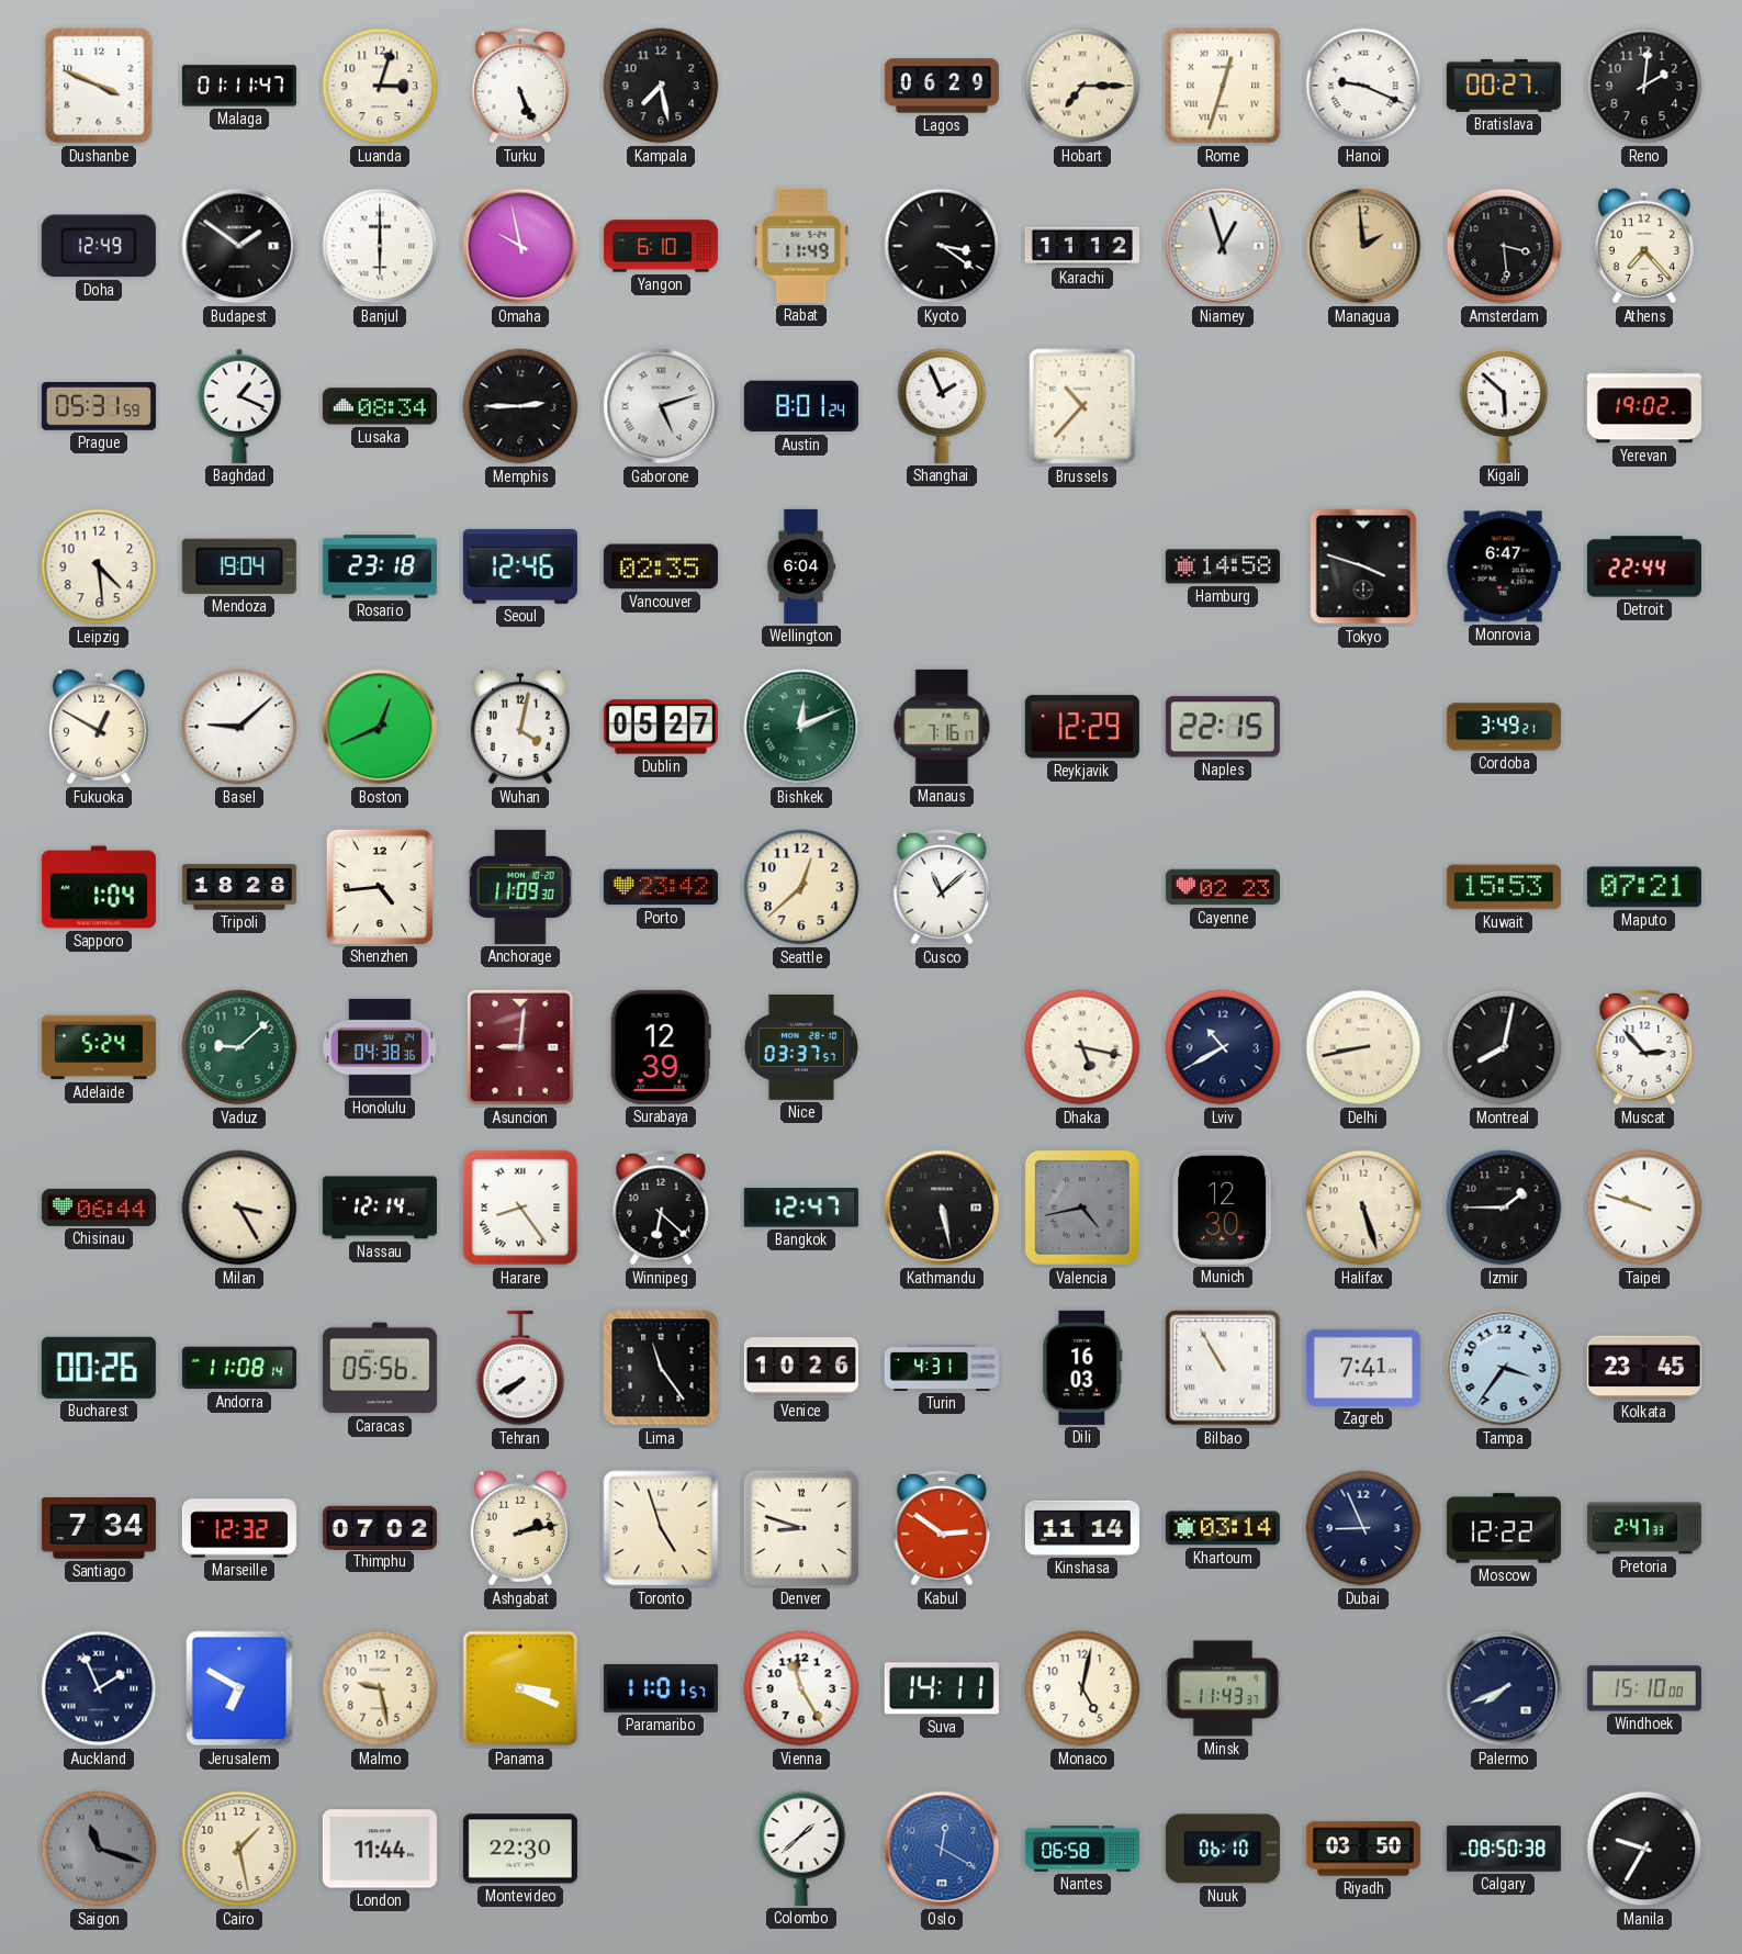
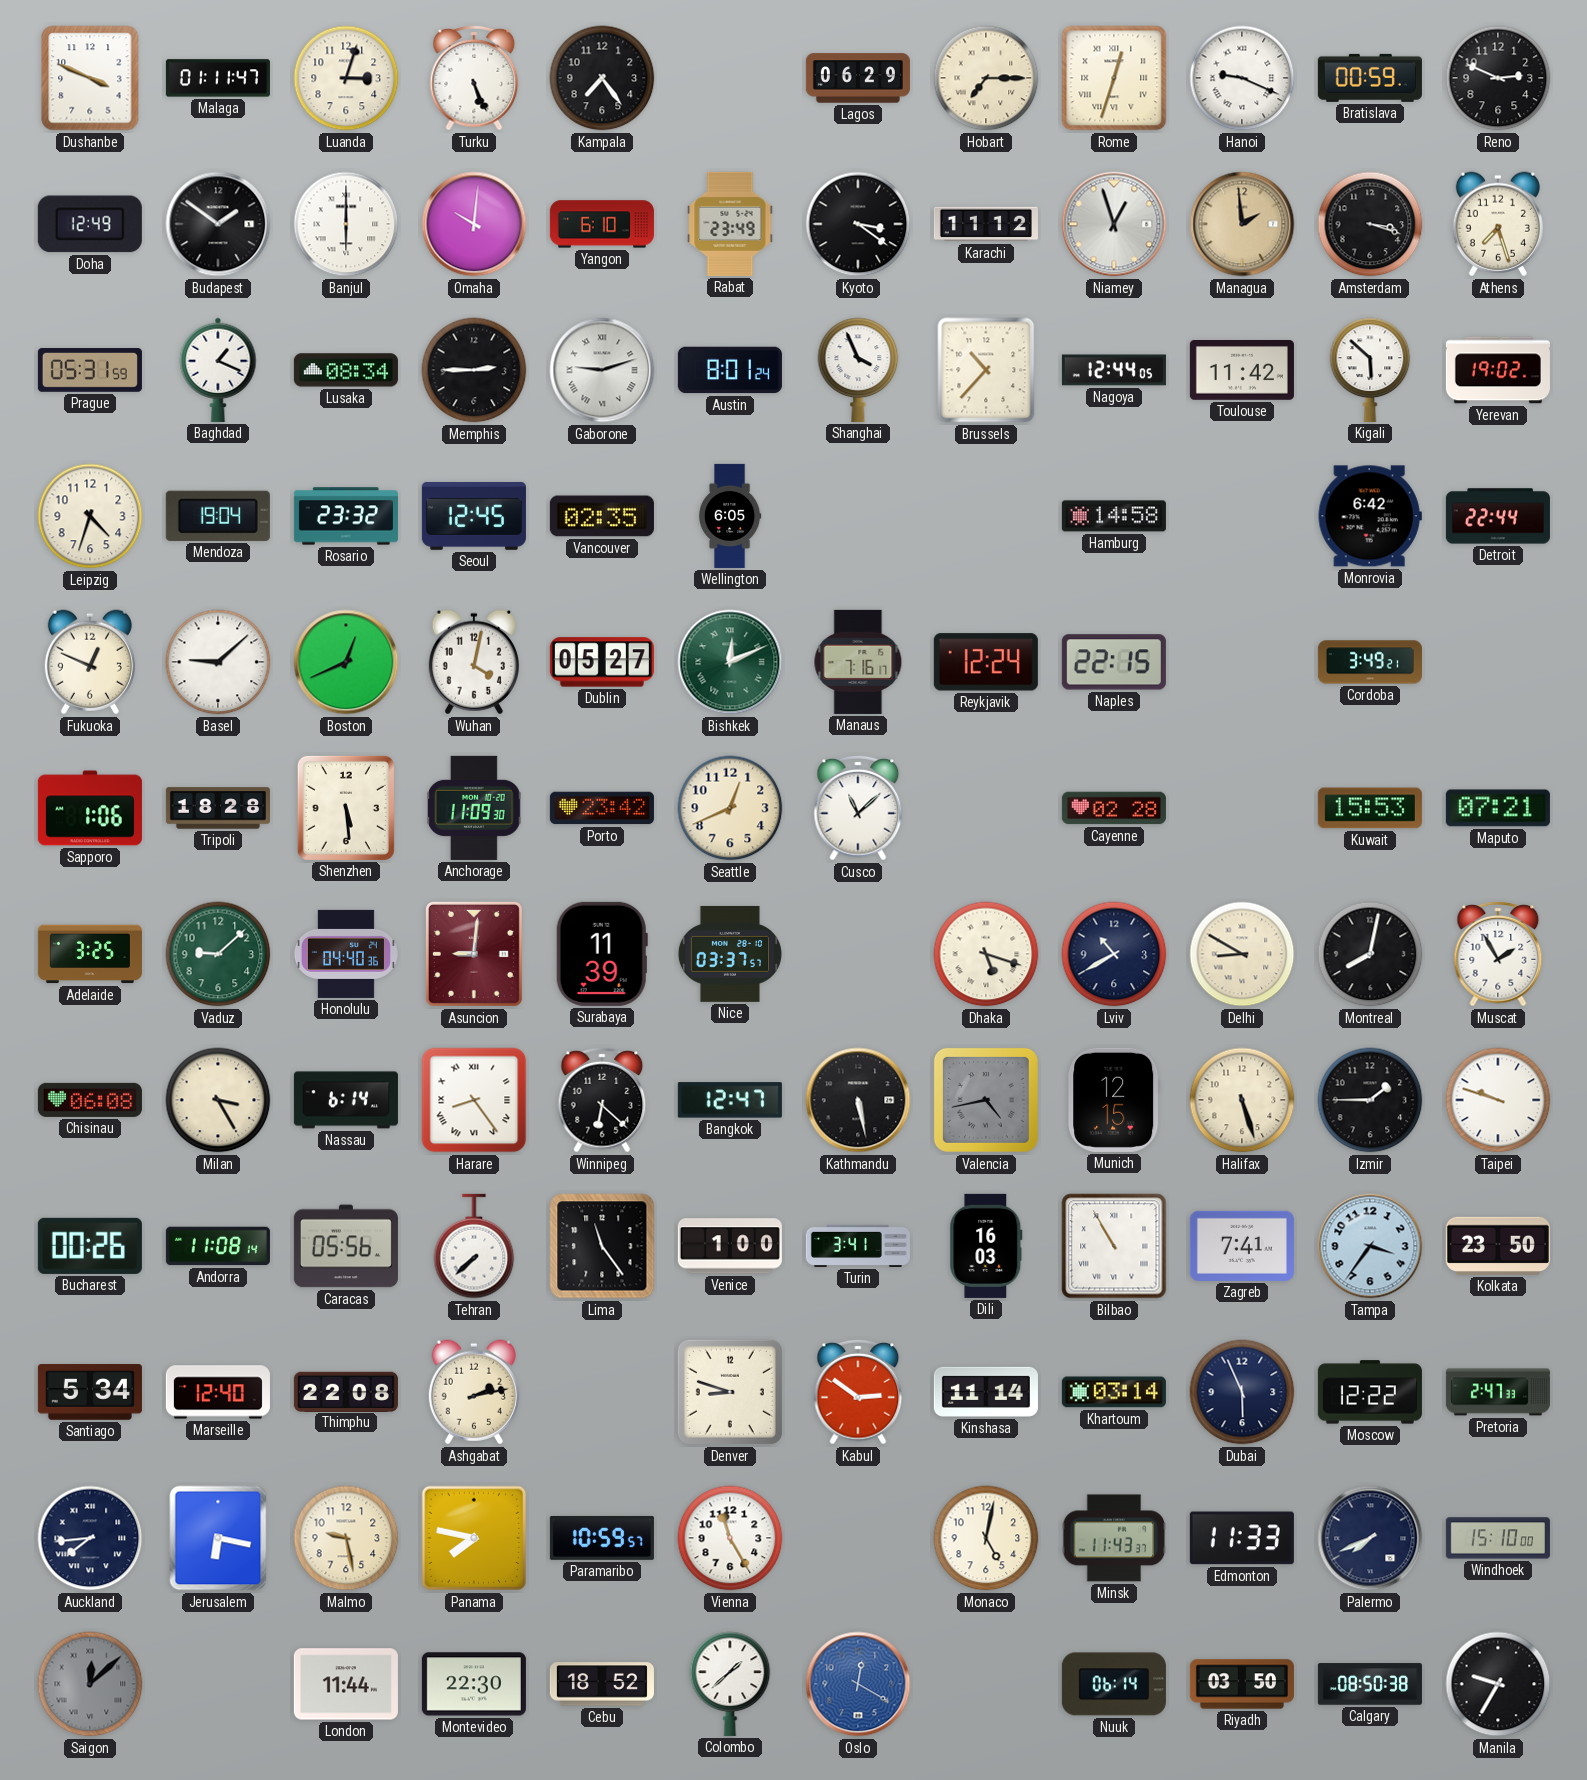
Kampala: 7:28 -> 7:24 (602, 78)
Bratislava: 00:27 -> 00:59 (1370, 78)
Reno: 2:01 -> 2:49 (1498, 78)
Omaha: 9:58 -> 10:01 (474, 224)
Rabat: 11:49 -> 23:49 (730, 224)
Amsterdam: 3:29 -> 3:18 (1370, 224)
Athens: 7:23 -> 7:27 (1498, 224)
Gaborone: 5:12 -> 9:12 (602, 370)
Shanghai: 1:56 -> 3:56 (858, 370)
Nagoya: none -> 12:44 (1114, 370)
Toulouse: none -> 11:42 (1242, 371)
Leipzig: 4:29 -> 4:33 (90, 516)
Rosario: 23:18 -> 23:32 (346, 516)
Seoul: 12:46 -> 12:45 (474, 516)
Wellington: 6:04 -> 6:05 (730, 516)
Tokyo: 3:48 -> none (1363, 566)
Monrovia: 6:47 -> 6:42 (1370, 516)
Fukuoka: 12:50 -> 12:49 (90, 662)
Reykjavik: 12:29 -> 12:24 (986, 662)
Sapporo: 1:04 -> 1:06 (90, 808)
Shenzhen: 4:44 -> 5:29 (346, 808)
Seattle: 12:38 -> 12:41 (730, 808)
Cayenne: 02:23 -> 02:28 (1114, 808)
Adelaide: 5:24 -> 3:25 (90, 954)
Honolulu: 04:38 -> 04:40 (346, 954)
Surabaya: 12:39 -> 11:39 (602, 954)
Dhaka: 5:17 -> 5:18 (986, 954)
Delhi: 8:43 -> 8:50 (1242, 954)
Muscat: 2:53 -> 1:55 (1498, 954)
Chisinau: 06:44 -> 06:08 (90, 1100)
Nassau: 12:14 -> 6:14 (346, 1100)
Munich: 12:30 -> 12:15 (1114, 1100)
Tehran: 7:40 -> 7:38 (474, 1246)
Venice: 10:26 -> 1:00 (730, 1246)
Turin: 4:31 -> 3:41 (858, 1246)
Kolkata: 23:45 -> 23:50 (1498, 1246)
Santiago: 7:34 -> 5:34 (90, 1392)
Marseille: 12:32 -> 12:40 (218, 1392)
Thimphu: 07:02 -> 22:08 (346, 1391)
Toronto: 4:57 -> none (661, 1528)
Dubai: 8:56 -> 5:56 (1242, 1392)
Auckland: 1:56 -> 7:44 (90, 1538)
Jerusalem: 6:50 -> 6:17 (218, 1538)
Panama: 3:19 -> 7:47 (474, 1538)
Paramaribo: 11:01 -> 10:59 (602, 1538)
Suva: 14:11 -> none (942, 1688)
Edmonton: none -> 11:33 (1242, 1538)
Saigon: 11:18 -> 12:08 (90, 1684)
Cairo: 1:28 -> none (239, 1849)
Cebu: none -> 18:52 (602, 1684)
Nantes: 06:58 -> none (1082, 1849)
Nuuk: 06:10 -> 06:14 (1114, 1684)
